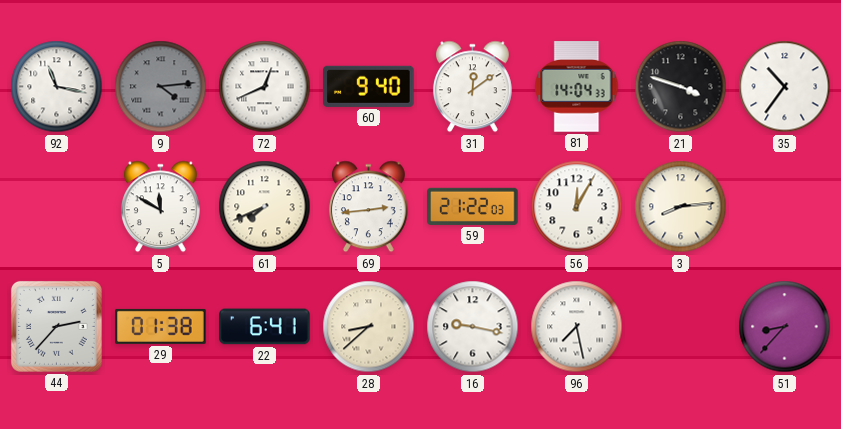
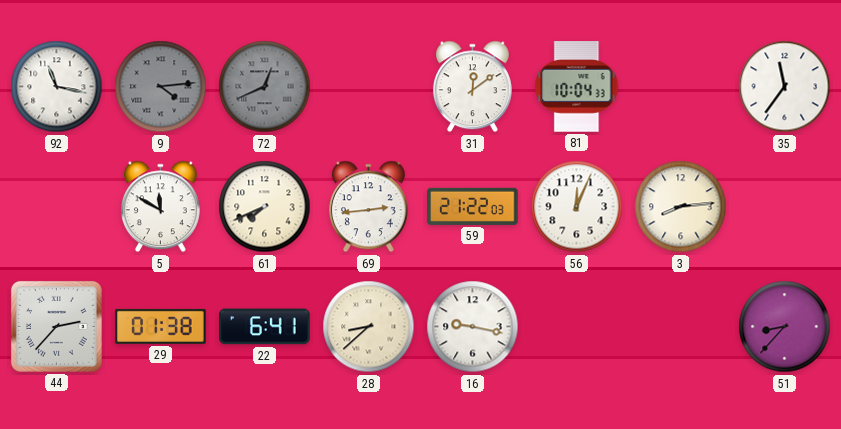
72 dial: white -> grey (265, 87)
60: 9:40 -> none (369, 86)
81: 14:04 -> 10:04 (577, 87)
21: 3:48 -> none (681, 87)
35: 10:36 -> 11:36 (785, 87)
56: 12:05 -> 12:04 (577, 207)
96: 7:28 -> none (577, 327)
